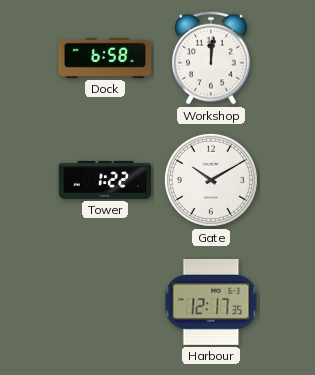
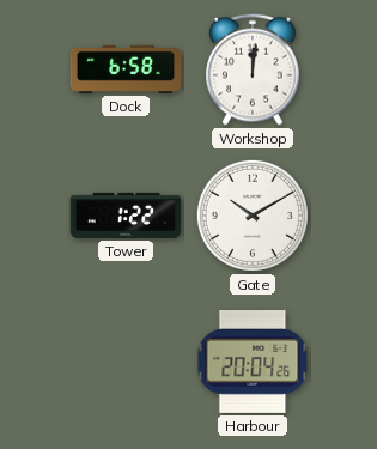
Harbour: 12:17 -> 20:04 (253, 362)
